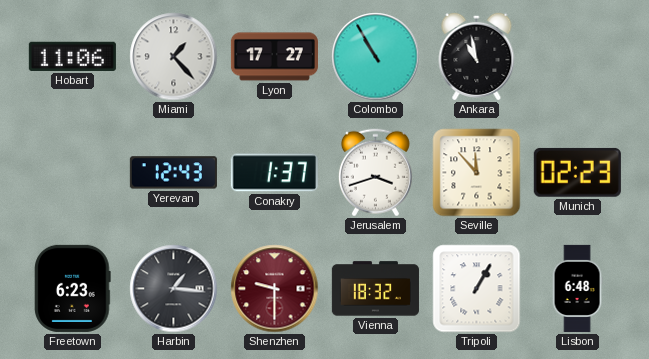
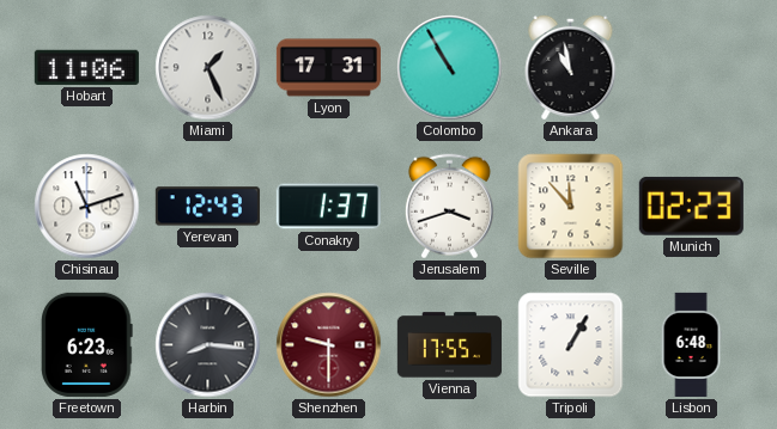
Miami: 1:23 -> 1:26 (208, 68)
Lyon: 17:27 -> 17:31 (328, 68)
Chisinau: none -> 11:12 (87, 207)
Harbin: 1:16 -> 8:16 (208, 345)
Vienna: 18:32 -> 17:55 (449, 345)
